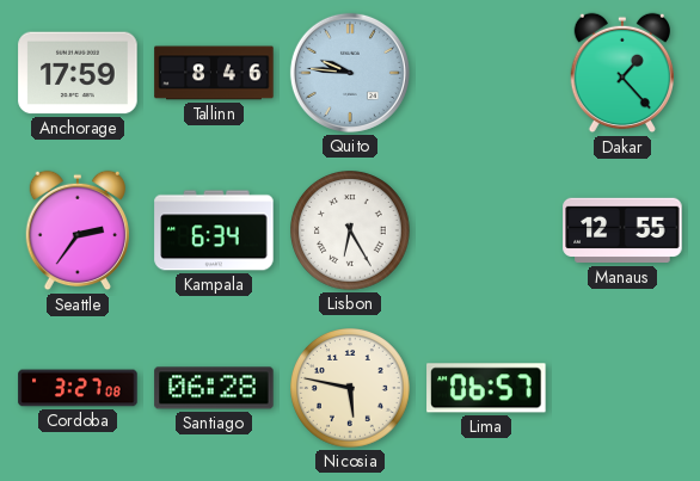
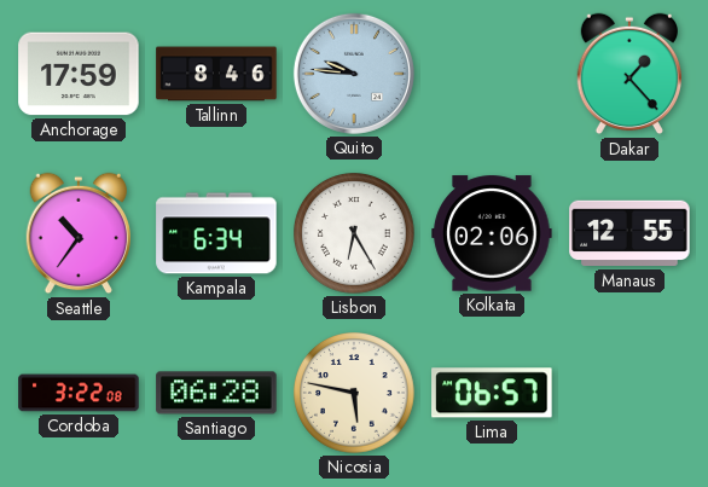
Seattle: 2:36 -> 10:36 (77, 233)
Kolkata: none -> 02:06 (492, 233)
Cordoba: 3:27 -> 3:22 (79, 393)
